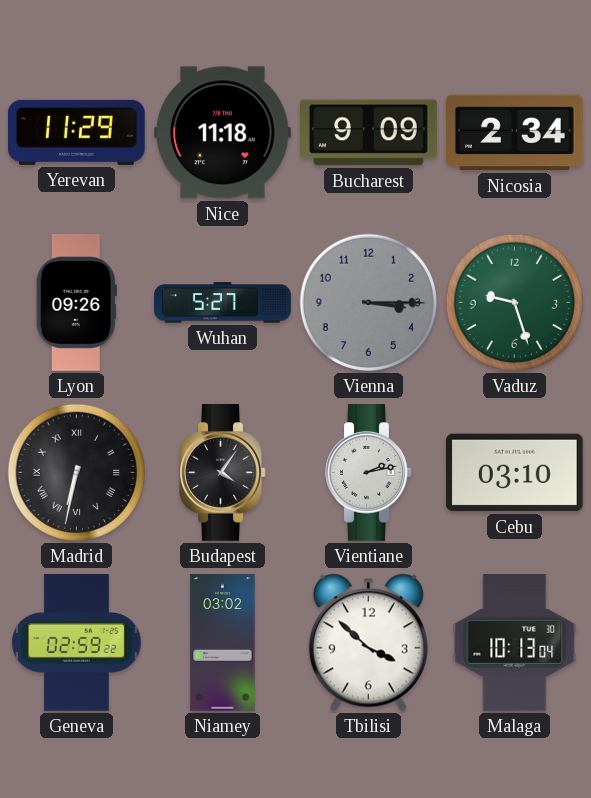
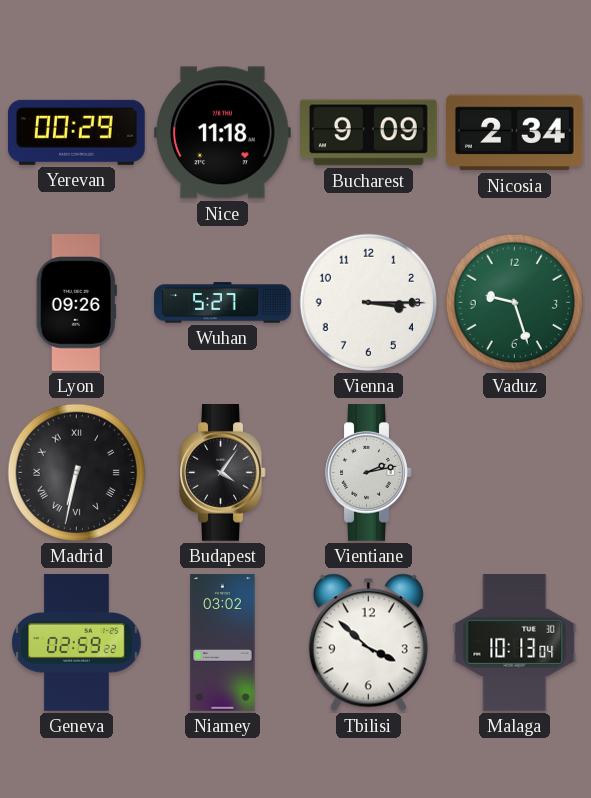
Yerevan: 11:29 -> 00:29 (76, 132)
Vienna dial: grey -> white (368, 302)
Cebu: 03:10 -> none (514, 473)
